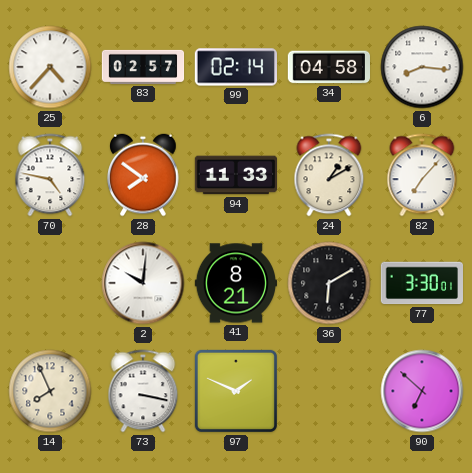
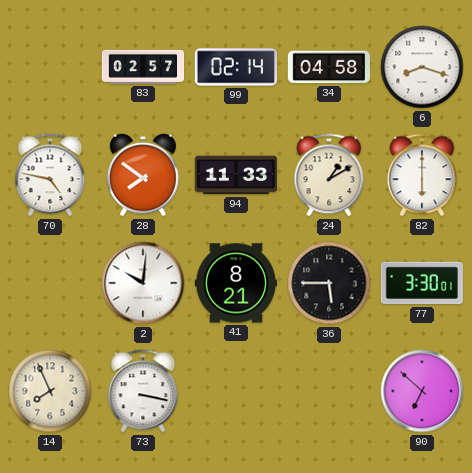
25: 4:37 -> none (50, 67)
6: 8:16 -> 8:18 (422, 67)
82: 7:07 -> 6:00 (422, 175)
36: 6:10 -> 5:45 (329, 283)
97: 1:49 -> none (236, 391)
